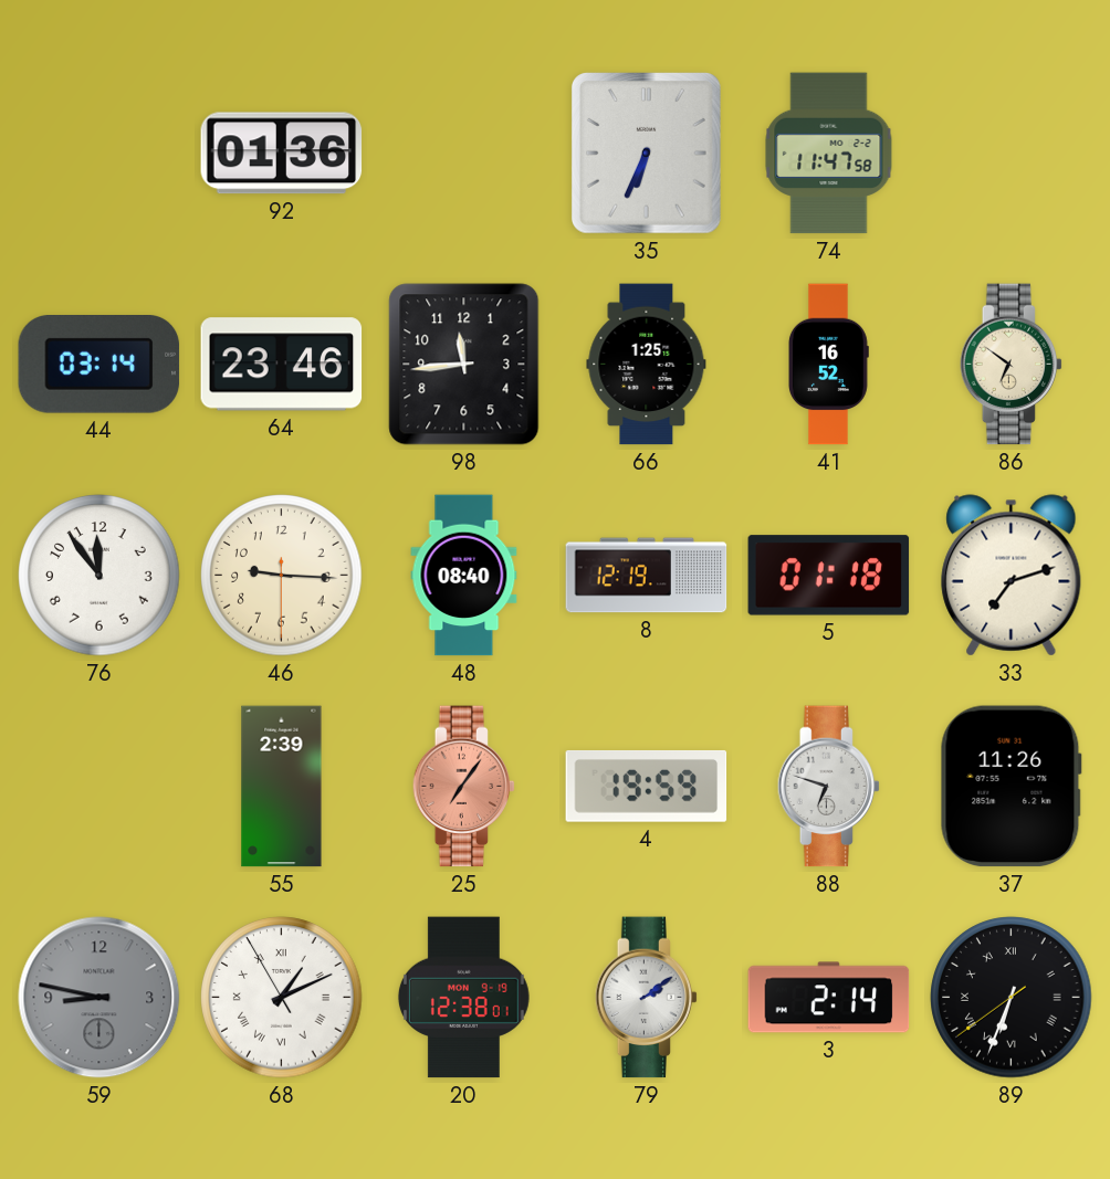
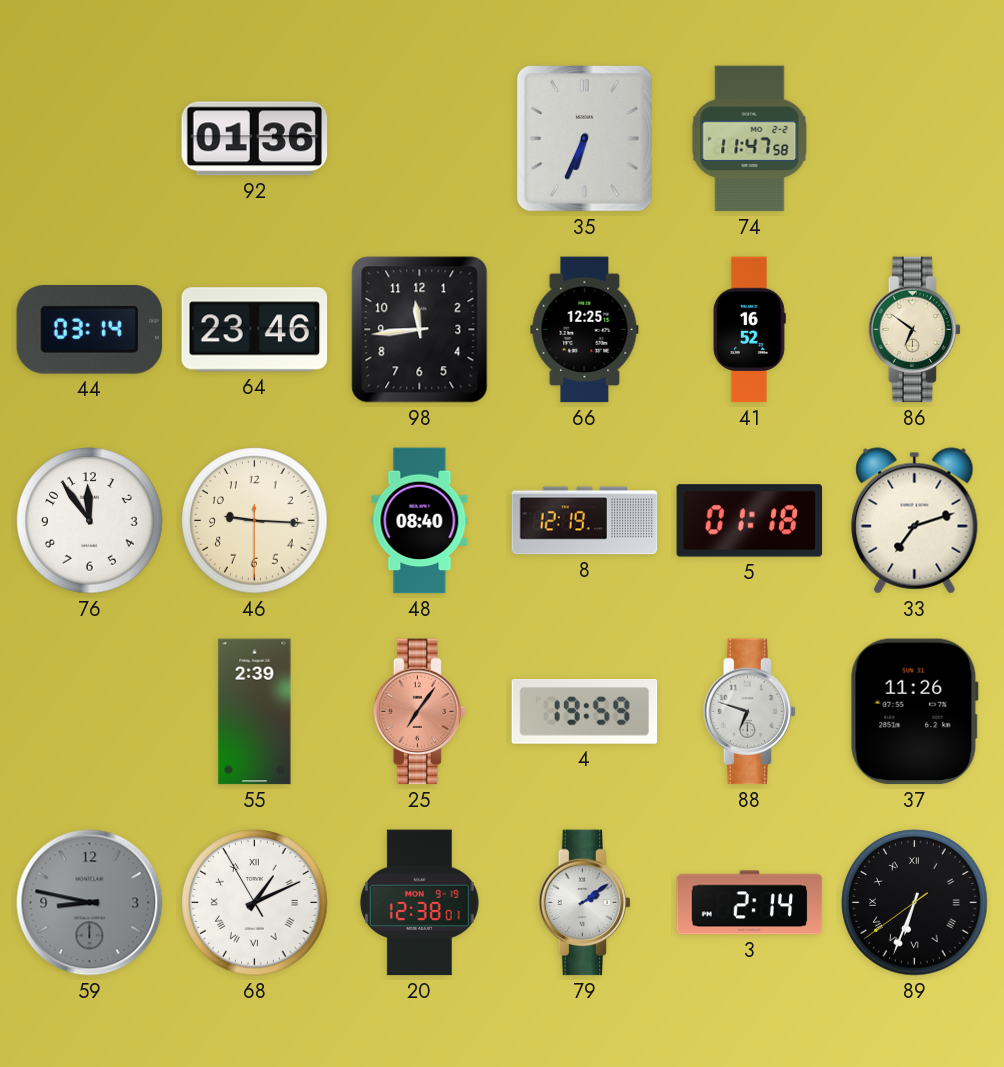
66: 1:25 -> 12:25 (585, 330)
